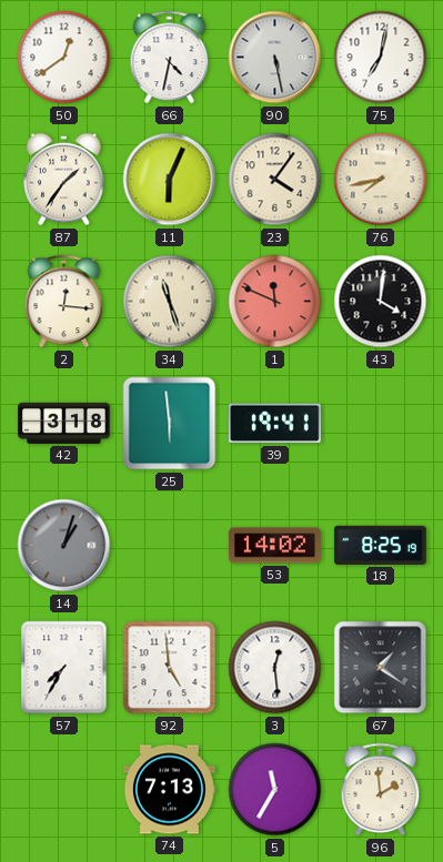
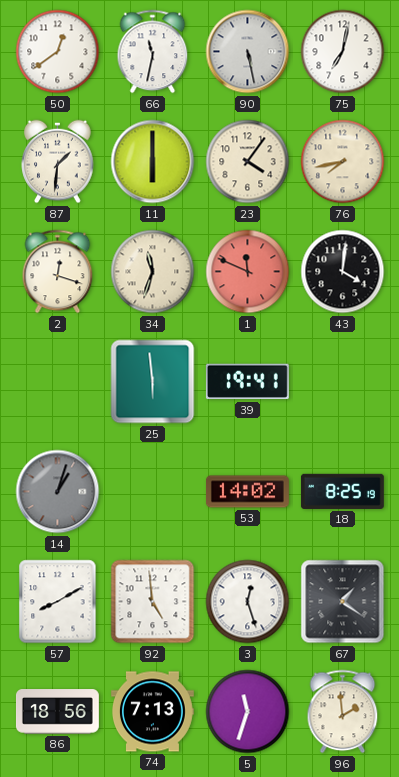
66: 4:32 -> 11:32 (153, 52)
87: 1:36 -> 1:31 (58, 162)
11: 6:04 -> 6:00 (153, 162)
2: 12:16 -> 12:18 (58, 272)
34: 11:27 -> 11:33 (153, 272)
42: 3:18 -> none (64, 423)
57: 7:35 -> 8:10 (58, 602)
3: 12:29 -> 12:27 (248, 602)
86: none -> 18:56 (57, 712)
5: 11:35 -> 11:33 (248, 712)
